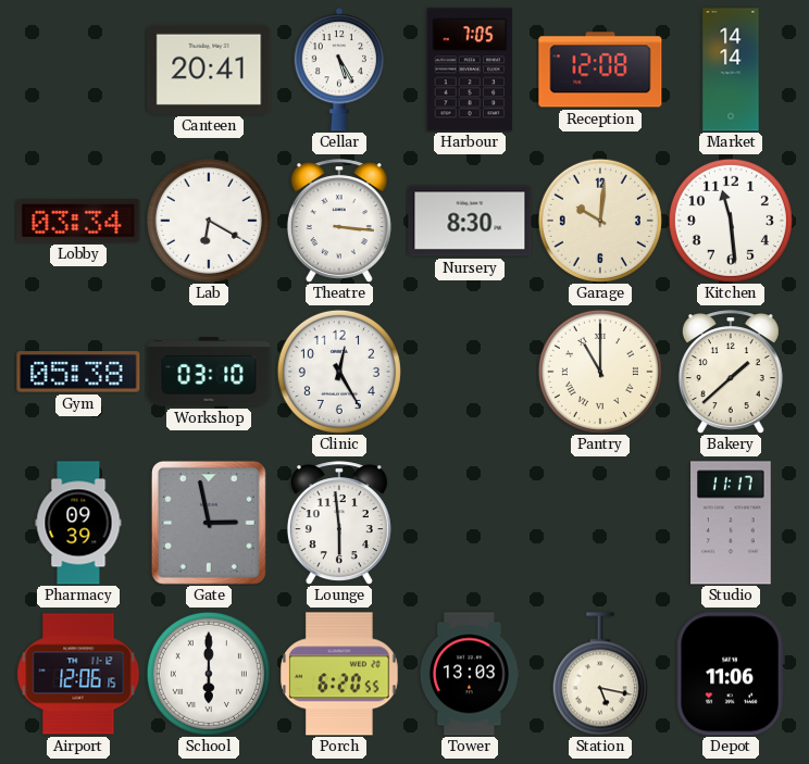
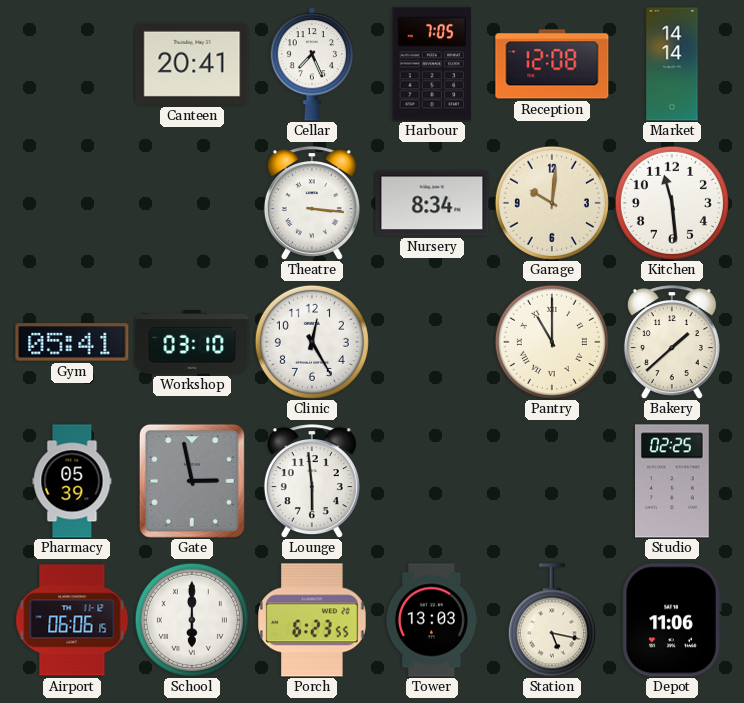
Cellar: 5:25 -> 7:26 (312, 64)
Lobby: 03:34 -> none (78, 221)
Lab: 6:20 -> none (209, 221)
Nursery: 8:30 -> 8:34 (432, 203)
Gym: 05:38 -> 05:41 (72, 342)
Pharmacy: 09:39 -> 05:39 (72, 481)
Studio: 11:17 -> 02:25 (672, 481)
Airport: 12:06 -> 06:06 (72, 620)
Porch: 6:20 -> 6:23 (312, 620)
